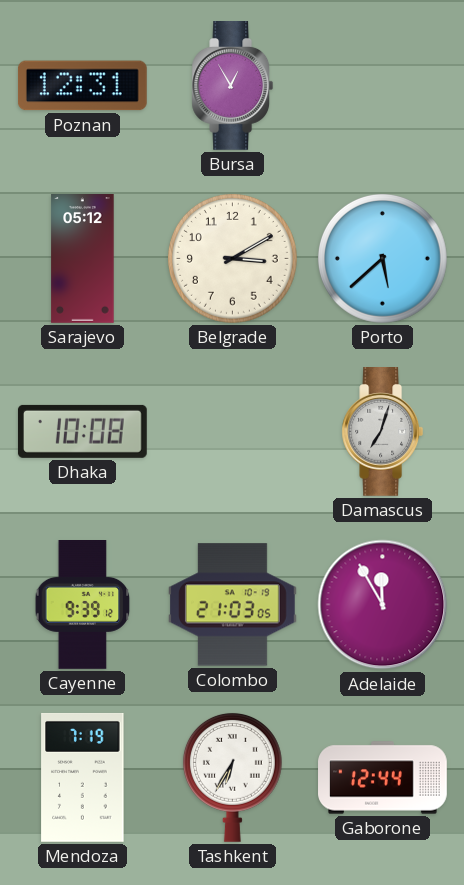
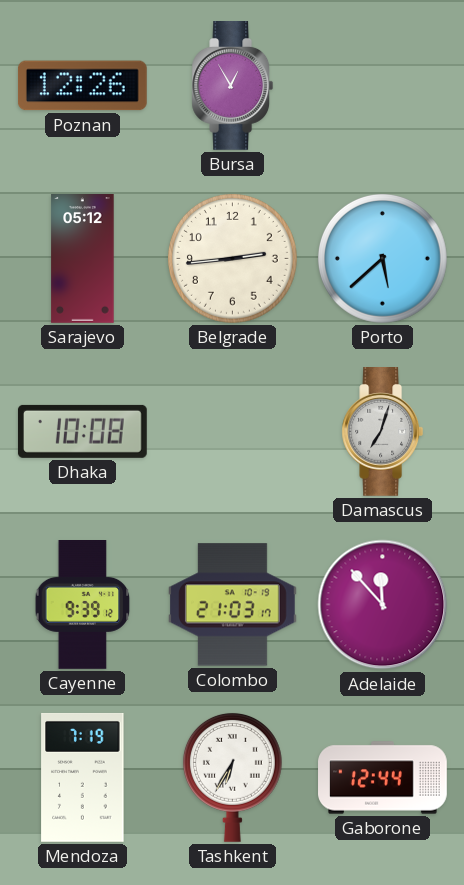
Poznan: 12:31 -> 12:26 (82, 86)
Belgrade: 3:10 -> 2:44 (232, 258)
Colombo: 21:03:05 -> 21:03:17 (233, 605)
Adelaide: 11:55 -> 11:53 (383, 605)
